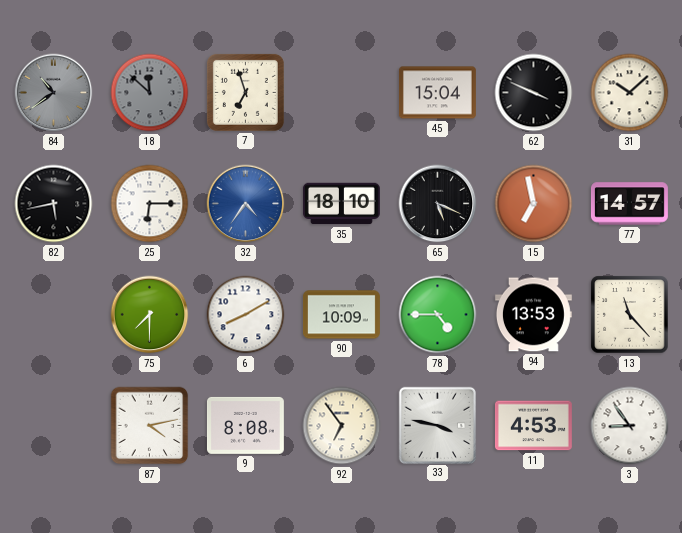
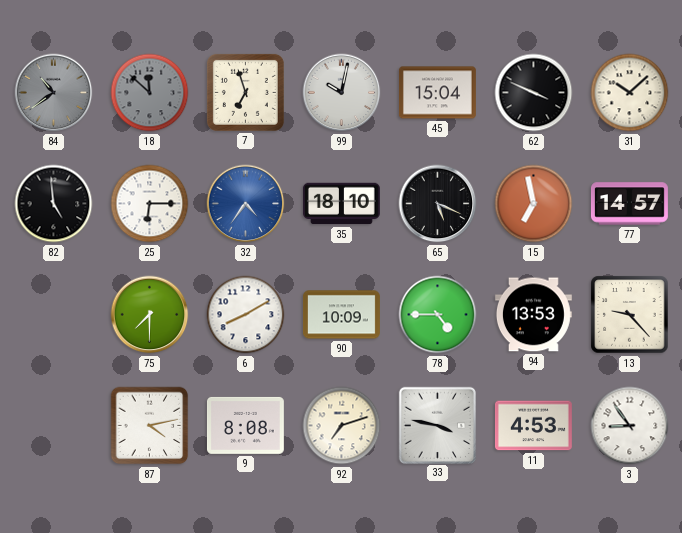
99: none -> 10:02 (342, 93)
82: 5:43 -> 4:59 (54, 204)
13: 11:23 -> 9:23 (630, 315)
92: 6:54 -> 7:12 (342, 426)
